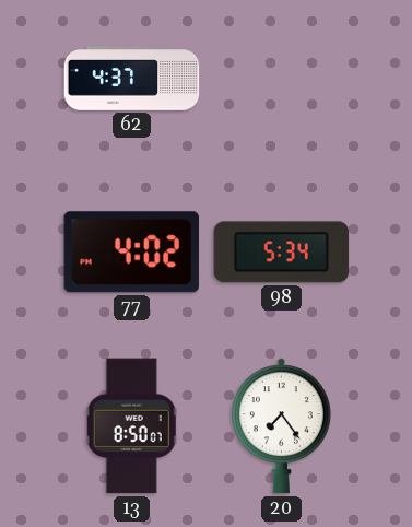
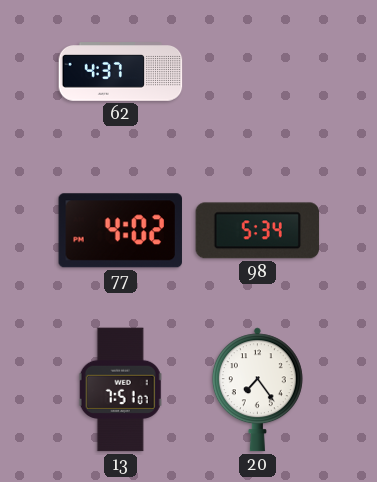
13: 8:50 -> 7:51 (120, 390)
